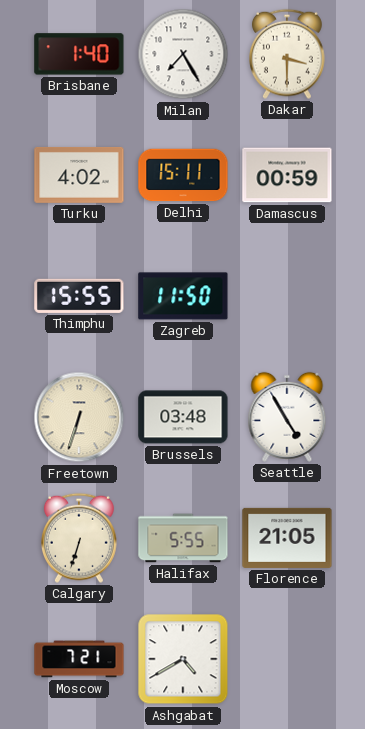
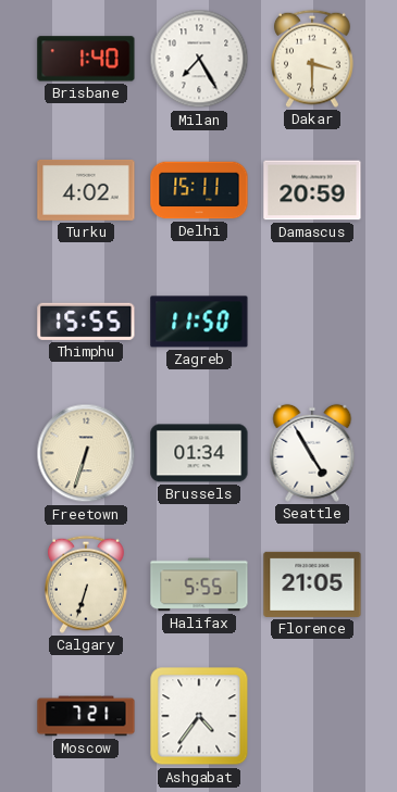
Damascus: 00:59 -> 20:59 (312, 190)
Brussels: 03:48 -> 01:34 (199, 453)
Ashgabat: 4:40 -> 4:36 (199, 716)
